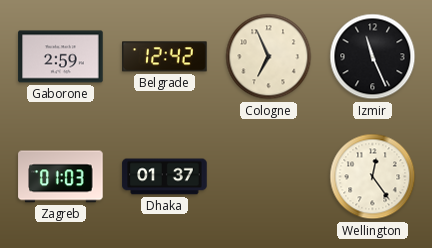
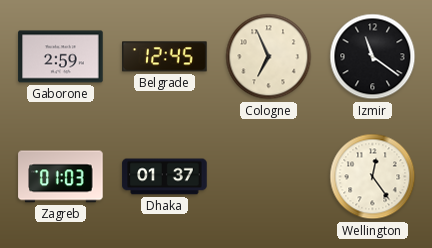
Belgrade: 12:42 -> 12:45 (165, 57)
Izmir: 11:26 -> 11:21 (373, 57)
